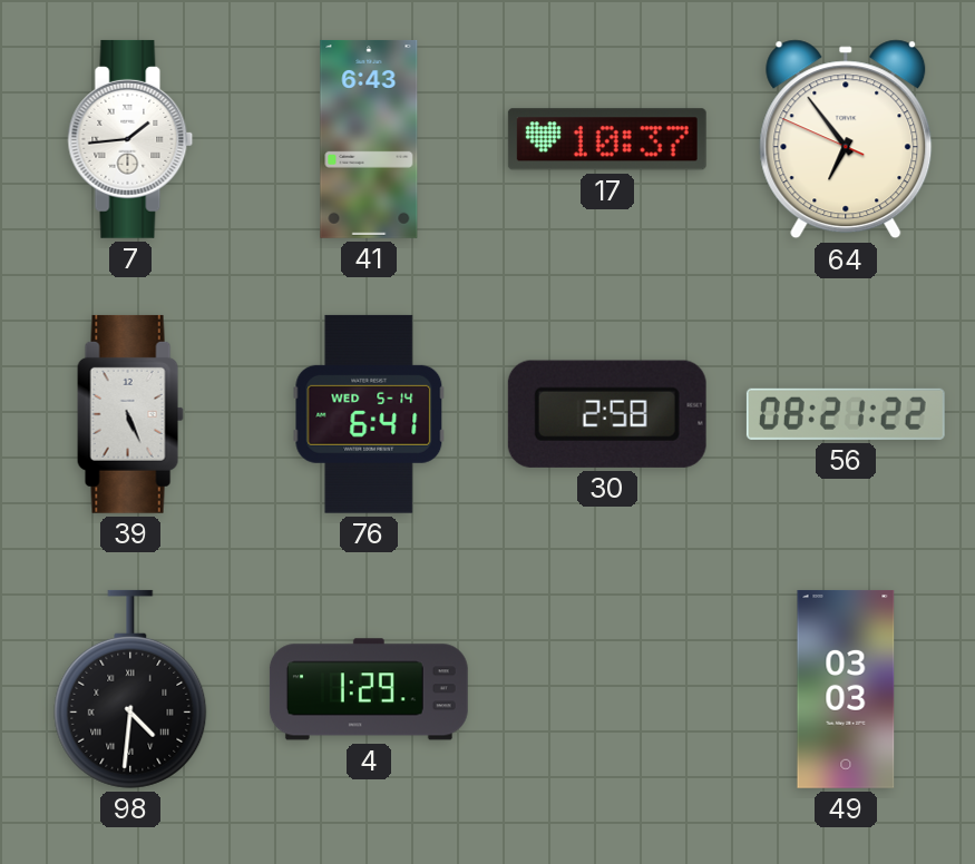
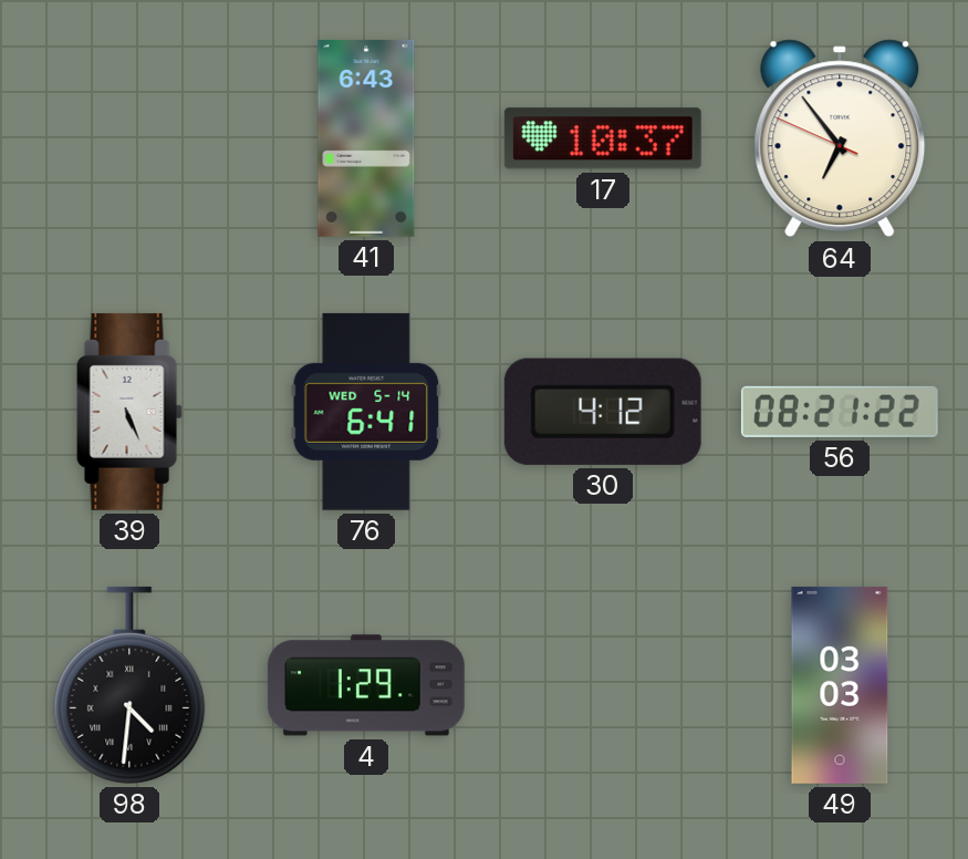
7: 1:44 -> none (130, 139)
30: 2:58 -> 4:12 (603, 412)
